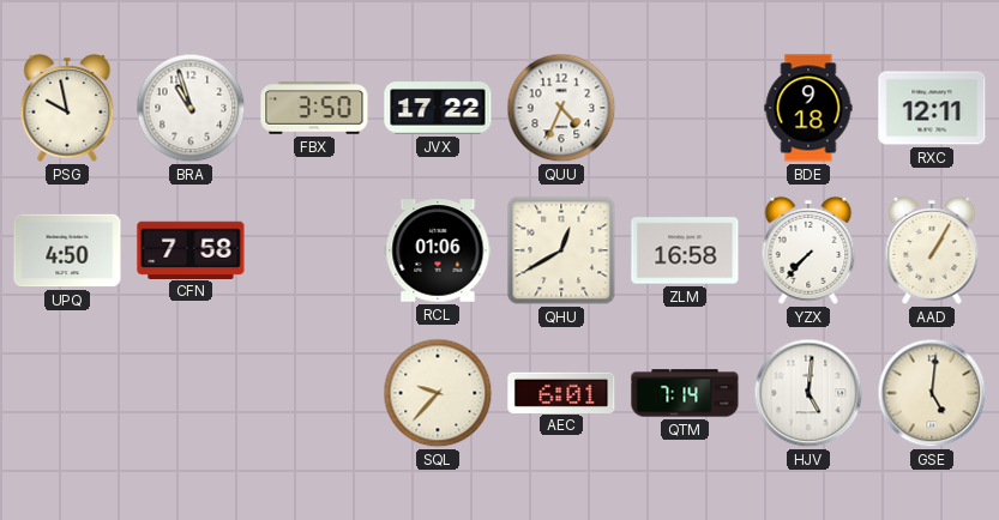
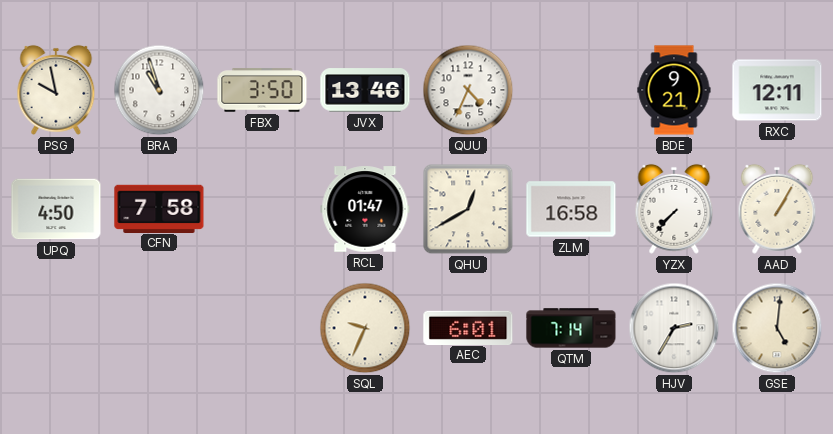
JVX: 17:22 -> 13:46 (365, 90)
BDE: 9:18 -> 9:21 (674, 90)
RCL: 01:06 -> 01:47 (365, 209)
SQL: 9:37 -> 9:34 (365, 328)
HJV: 5:01 -> 2:35 (674, 328)
